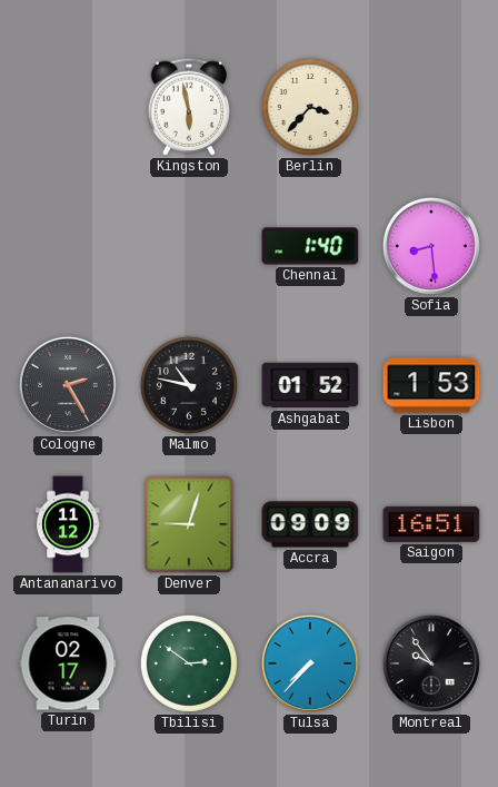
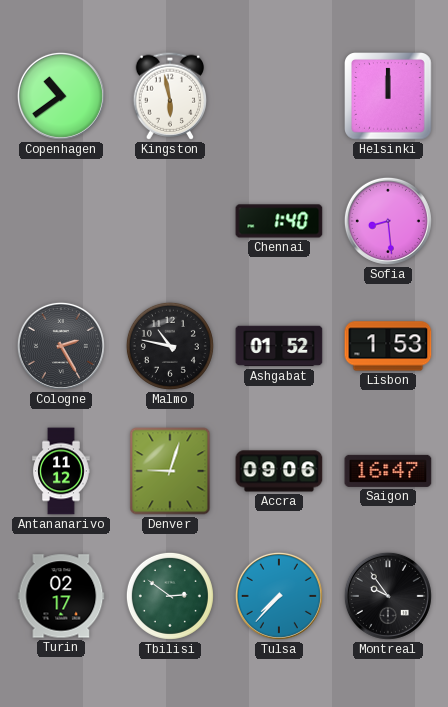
Copenhagen: none -> 10:39 (61, 96)
Berlin: 3:37 -> none (310, 107)
Helsinki: none -> 12:00 (389, 97)
Accra: 09:09 -> 09:06 (279, 471)
Saigon: 16:51 -> 16:47 (388, 471)
